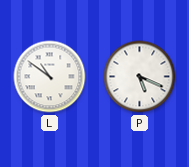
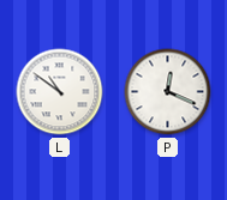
P: 5:19 -> 12:19 (168, 92)
